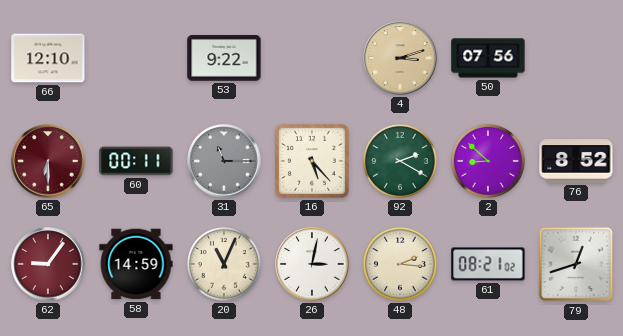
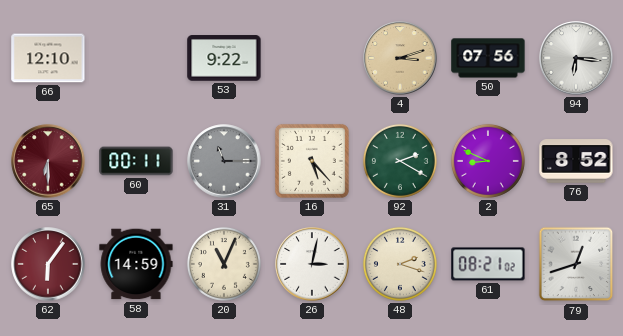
94: none -> 6:16 (576, 58)
2: 8:52 -> 8:49 (488, 161)
62: 9:06 -> 6:06 (48, 264)
48: 2:16 -> 2:18 (400, 264)
